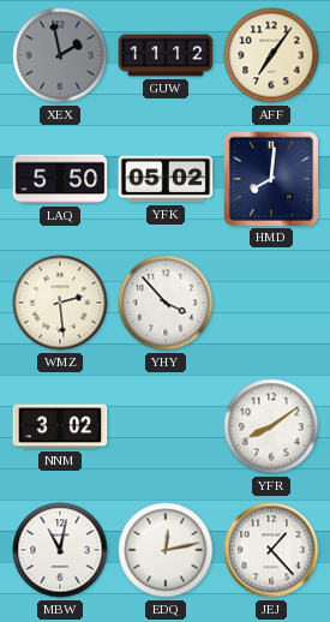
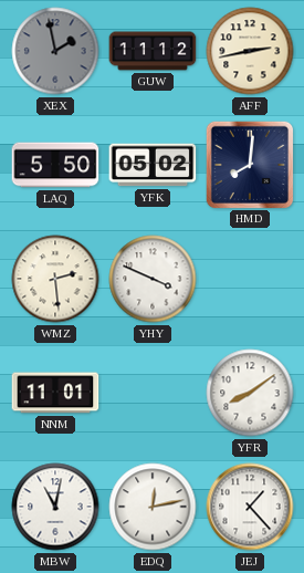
AFF: 7:06 -> 2:43 (250, 51)
YHY: 3:53 -> 3:49 (153, 279)
NNM: 3:02 -> 11:01 (55, 393)
